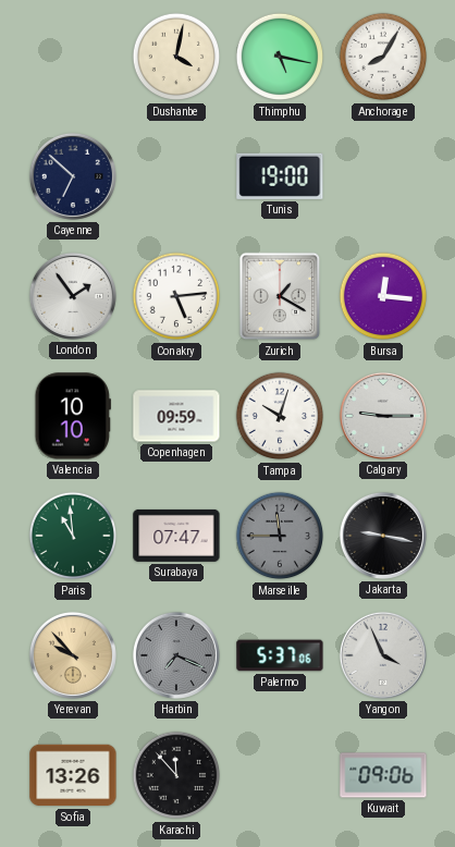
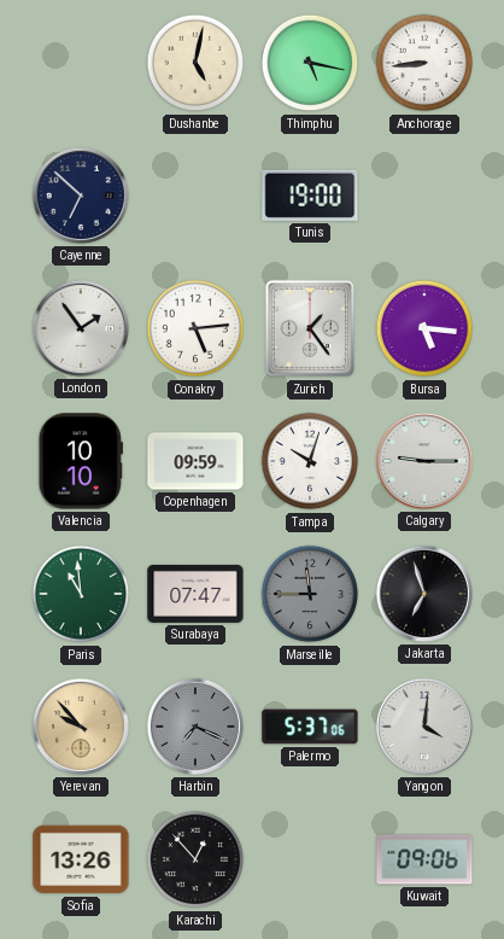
Dushanbe: 4:02 -> 5:02 (195, 63)
Anchorage: 8:05 -> 8:44 (424, 63)
Zurich: 1:20 -> 1:24 (310, 328)
Bursa: 12:16 -> 5:16 (424, 328)
Jakarta: 9:17 -> 6:57 (424, 594)
Yangon: 3:56 -> 4:01 (424, 727)
Karachi: 11:53 -> 12:53 (195, 859)
